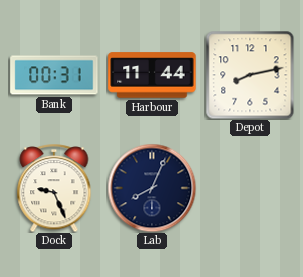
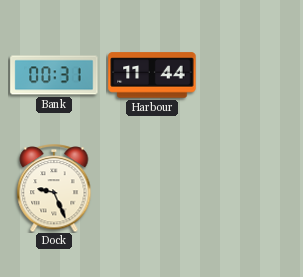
Depot: 8:13 -> none (250, 75)
Lab: 8:04 -> none (152, 188)
